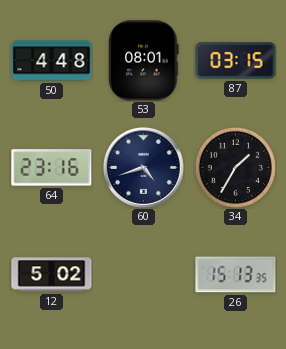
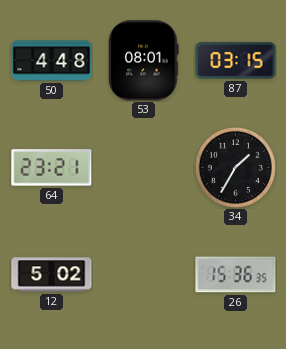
64: 23:16 -> 23:21 (52, 168)
60: 4:42 -> none (143, 167)
26: 15:13 -> 15:36 (236, 275)
